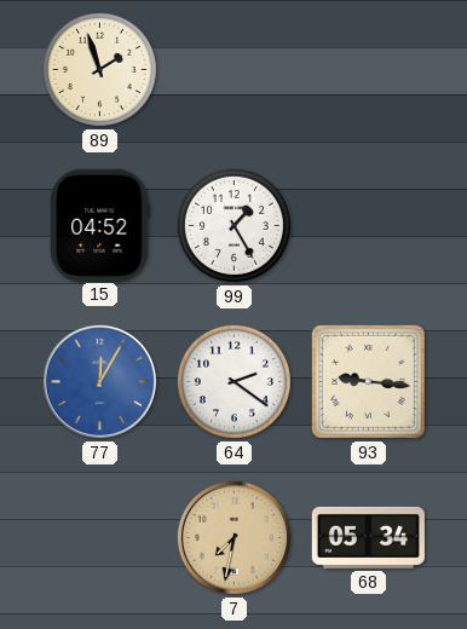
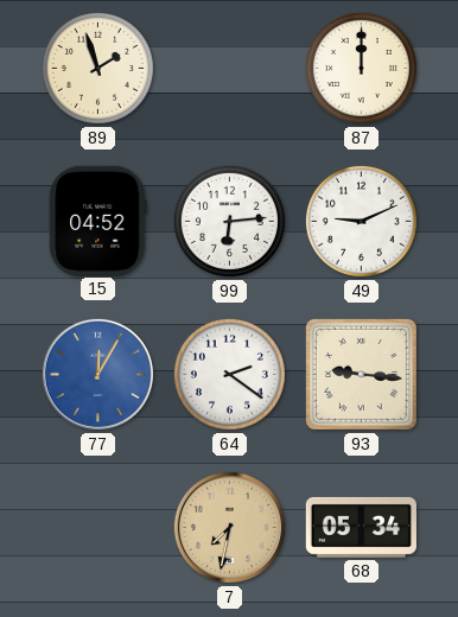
87: none -> 12:00 (361, 68)
99: 1:25 -> 6:14 (229, 221)
49: none -> 9:11 (361, 221)
